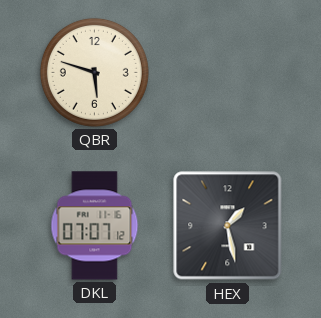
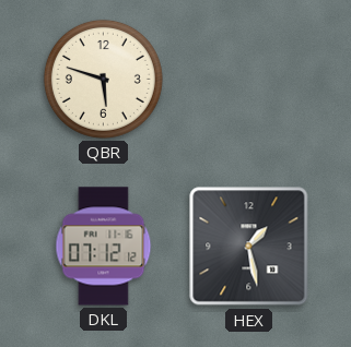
DKL: 07:07 -> 07:12 (104, 247)
